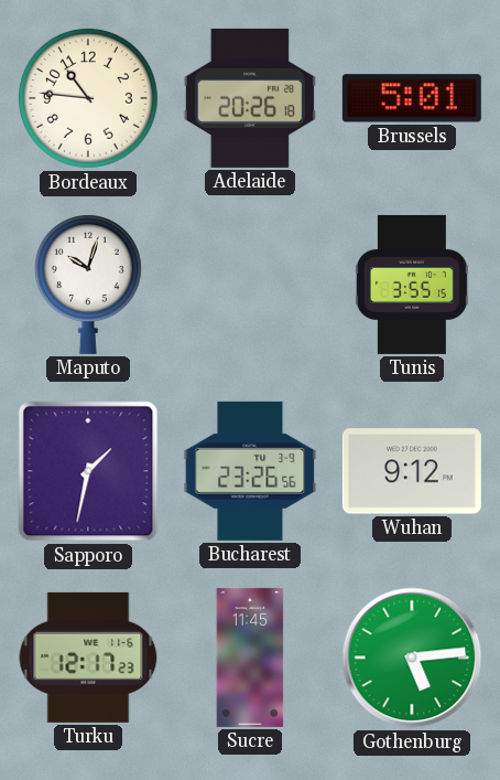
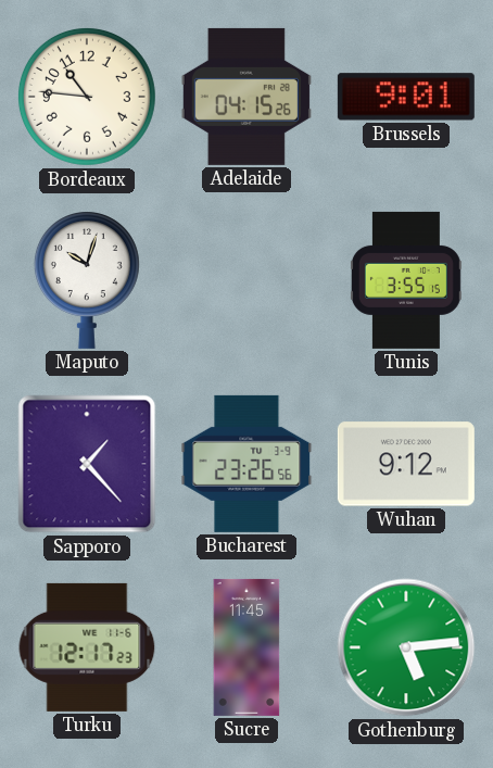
Adelaide: 20:26 -> 04:15 (246, 97)
Brussels: 5:01 -> 9:01 (406, 97)
Sapporo: 1:32 -> 1:23 (87, 464)
